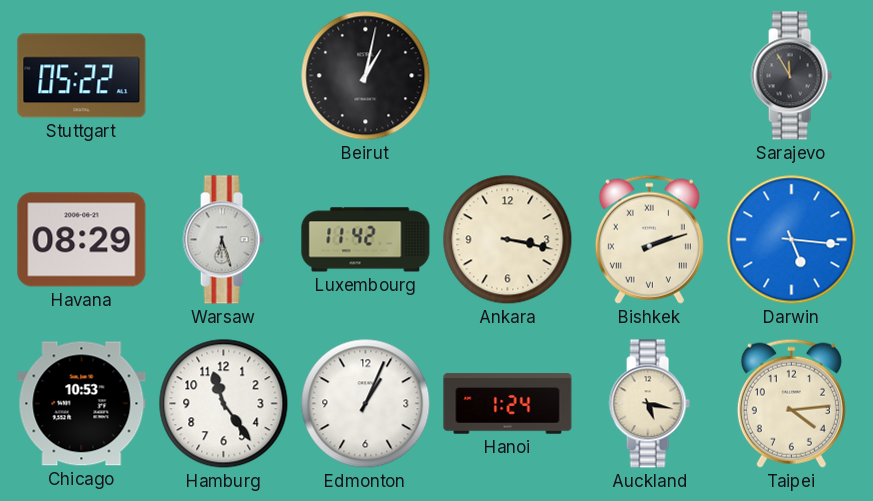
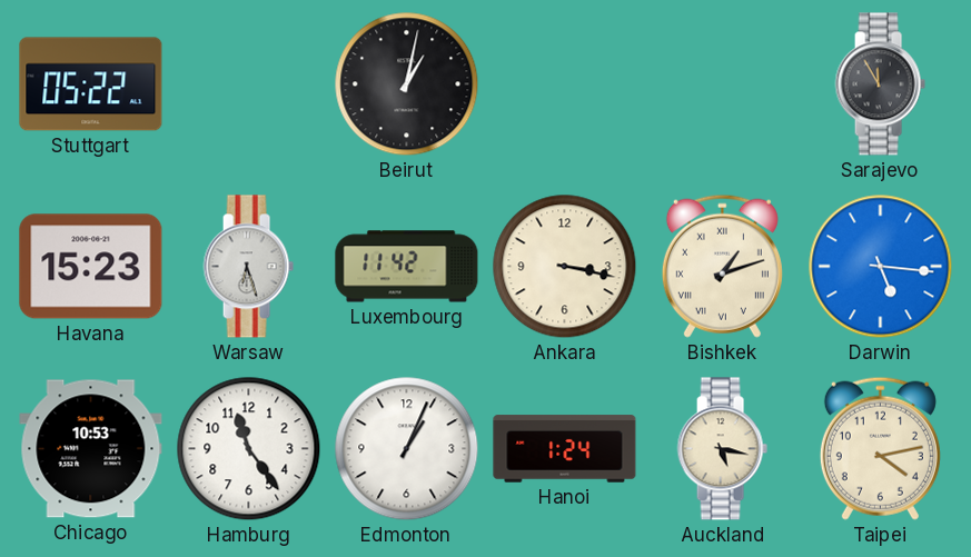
Havana: 08:29 -> 15:23 (91, 267)
Bishkek: 2:12 -> 1:12 (722, 266)
Taipei: 4:14 -> 4:13 (880, 448)
